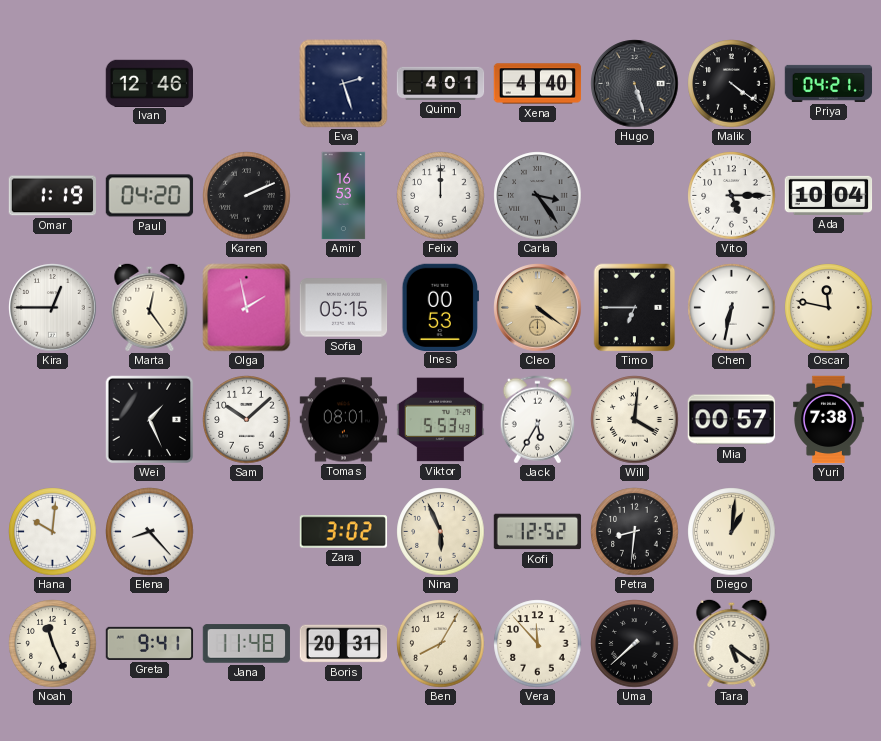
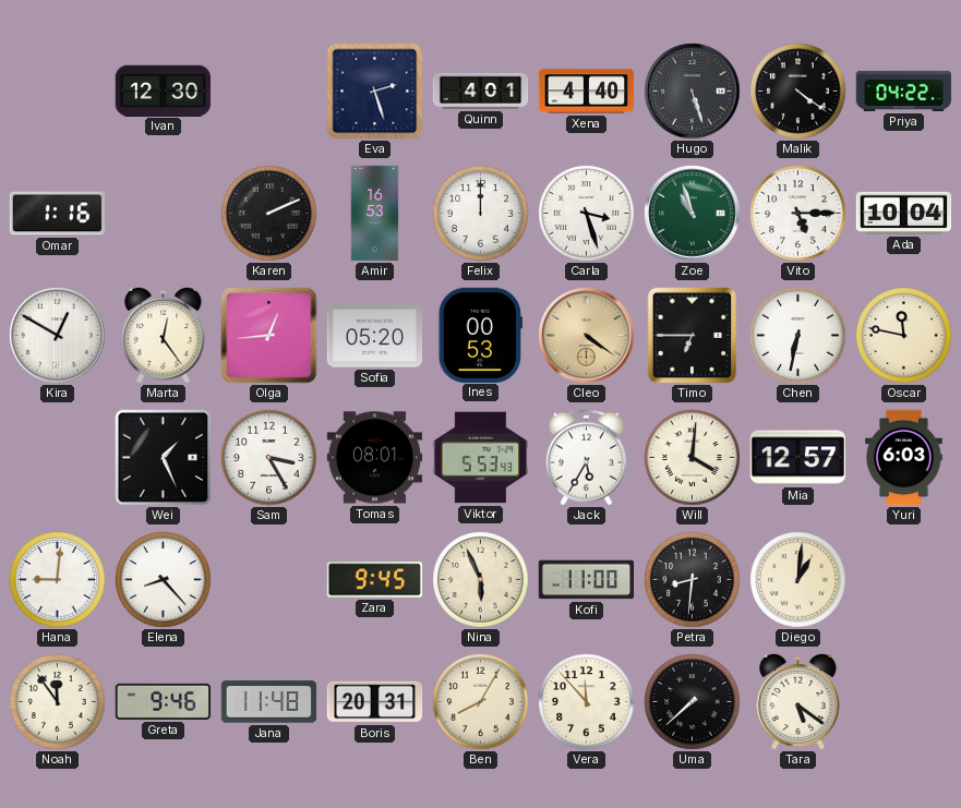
Ivan: 12:46 -> 12:30 (163, 91)
Priya: 04:21 -> 04:22 (904, 91)
Omar: 1:19 -> 1:16 (57, 214)
Paul: 04:20 -> none (150, 196)
Carla: 3:24 -> 3:27 (587, 214)
Carla dial: grey -> white (587, 214)
Zoe: none -> 10:57 (693, 214)
Kira: 12:45 -> 12:50 (58, 336)
Olga: 1:58 -> 12:44 (269, 336)
Sofia: 05:15 -> 05:20 (375, 336)
Sam: 10:08 -> 3:25 (269, 458)
Mia: 00:57 -> 12:57 (798, 458)
Yuri: 7:38 -> 6:03 (904, 458)
Hana: 10:01 -> 9:01 (58, 580)
Zara: 3:02 -> 9:45 (375, 580)
Kofi: 12:52 -> 11:00 (587, 580)
Noah: 11:26 -> 11:54 (58, 702)
Greta: 9:41 -> 9:46 (164, 701)
